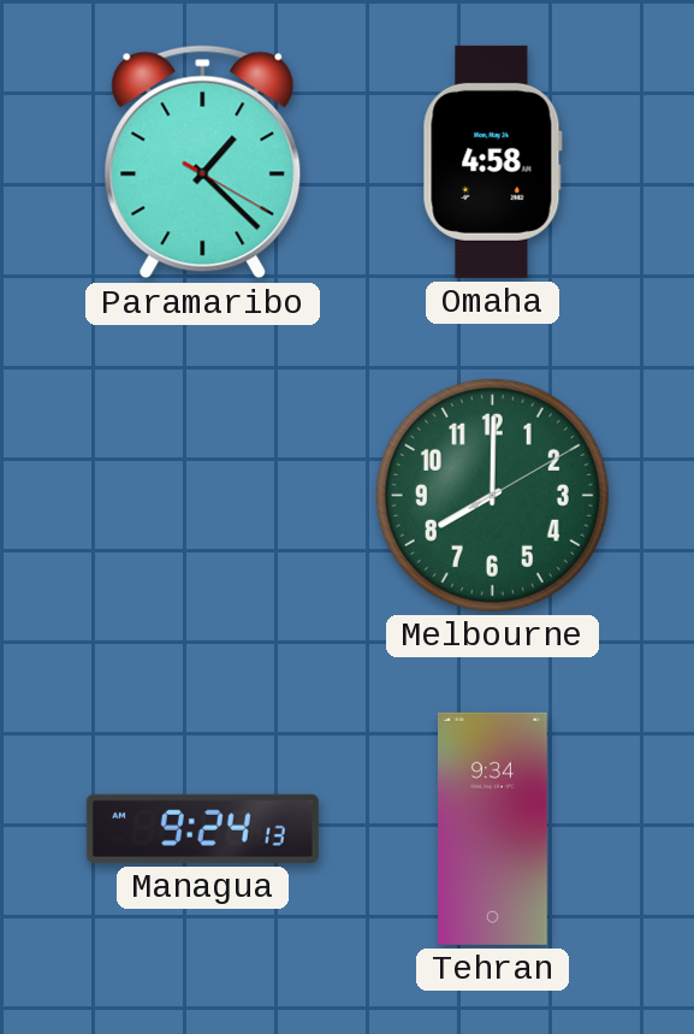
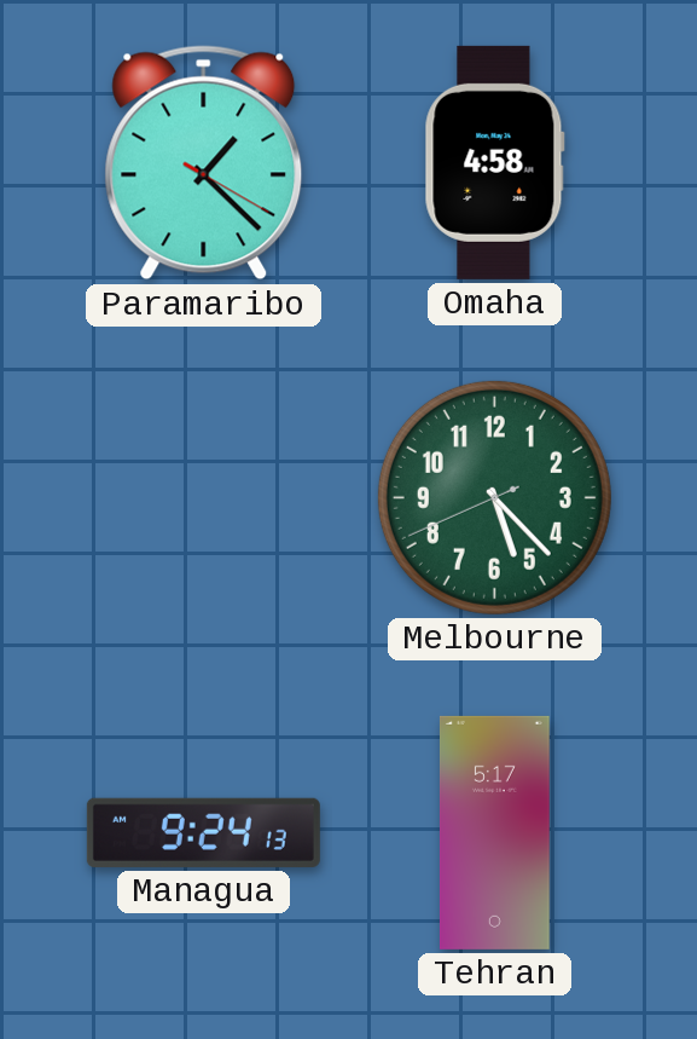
Melbourne: 8:00 -> 5:22 (494, 497)
Tehran: 9:34 -> 5:17 (495, 832)
